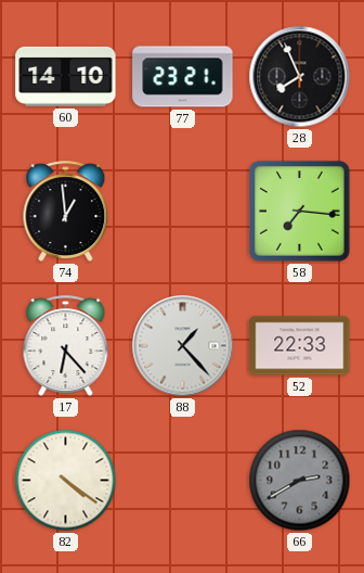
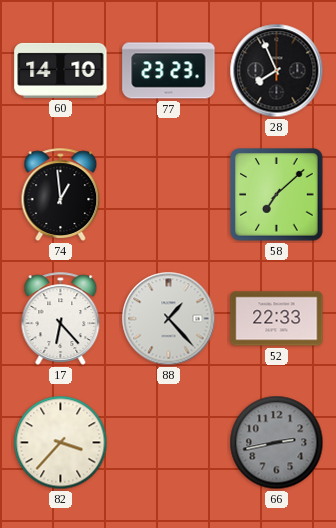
77: 23:21 -> 23:23 (169, 71)
58: 7:16 -> 7:08 (277, 195)
82: 4:21 -> 3:37 (61, 443)
66: 2:40 -> 2:43 (277, 443)
